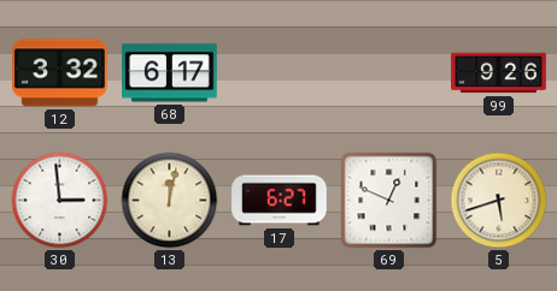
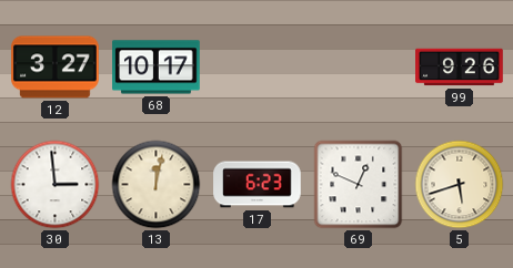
12: 3:32 -> 3:27 (56, 68)
68: 6:17 -> 10:17 (157, 68)
17: 6:27 -> 6:23 (258, 185)
